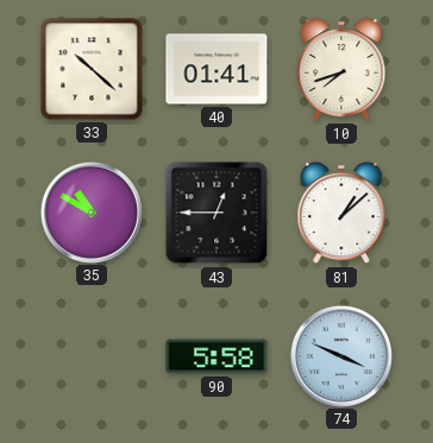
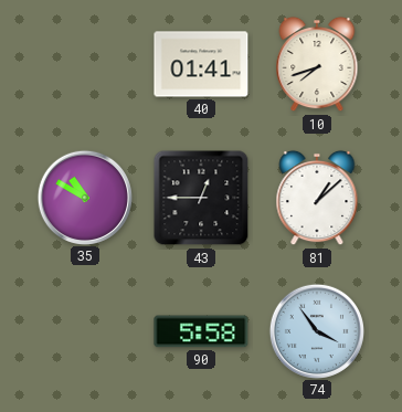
33: 10:22 -> none (92, 69)
74: 3:49 -> 3:54 (316, 330)
